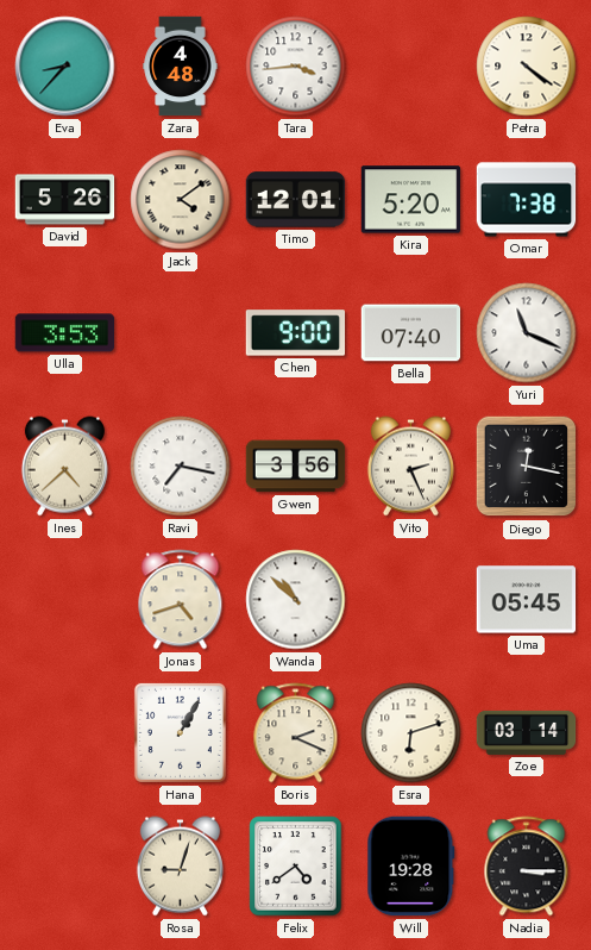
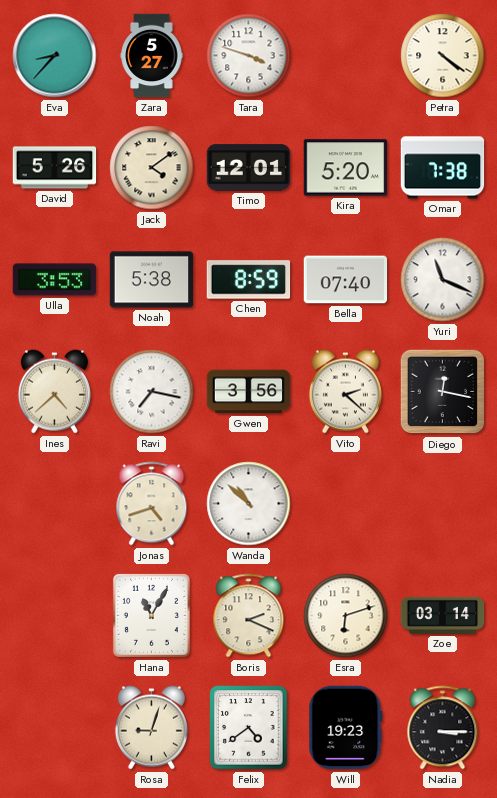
Zara: 4:48 -> 5:27 (152, 56)
Tara: 3:44 -> 3:48 (249, 56)
Noah: none -> 5:38 (152, 280)
Chen: 9:00 -> 8:59 (249, 280)
Vito: 2:26 -> 2:22 (345, 392)
Uma: 05:45 -> none (527, 600)
Hana: 1:05 -> 11:05 (151, 615)
Will: 19:28 -> 19:23 (346, 728)
